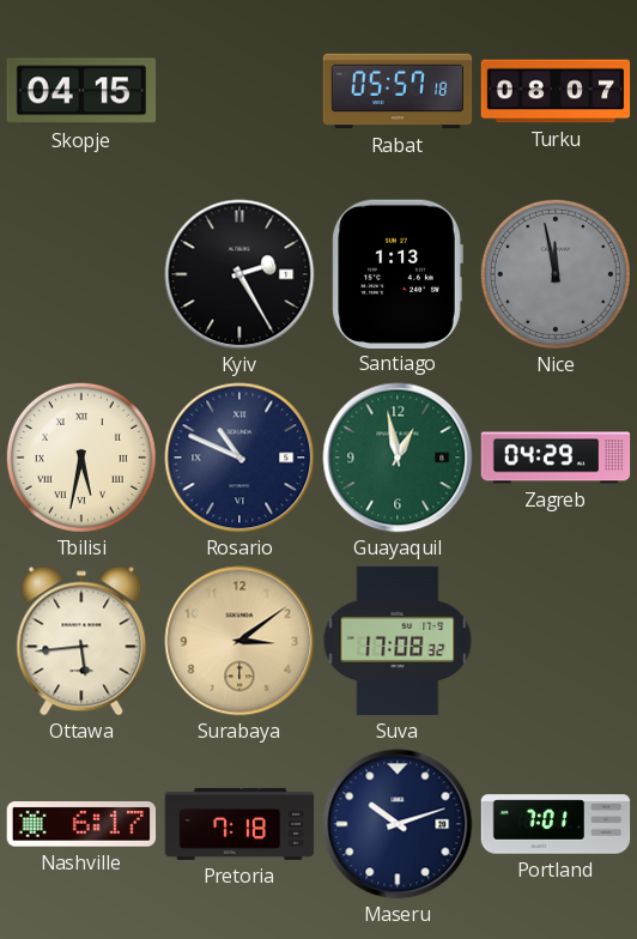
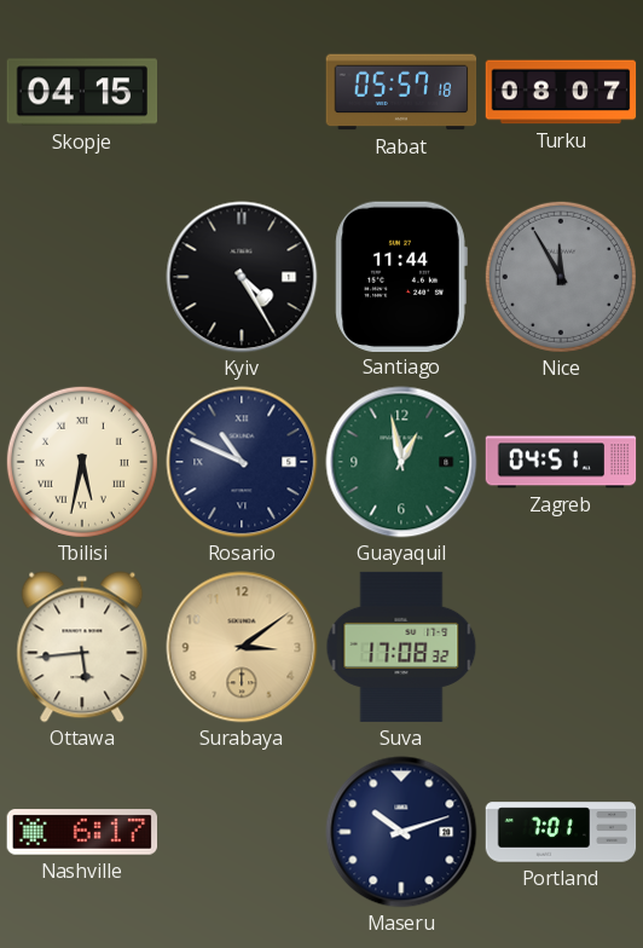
Kyiv: 2:25 -> 4:25 (242, 277)
Santiago: 1:13 -> 11:44 (401, 276)
Nice: 11:58 -> 11:55 (561, 277)
Zagreb: 04:29 -> 04:51 (561, 462)
Pretoria: 7:18 -> none (239, 824)
